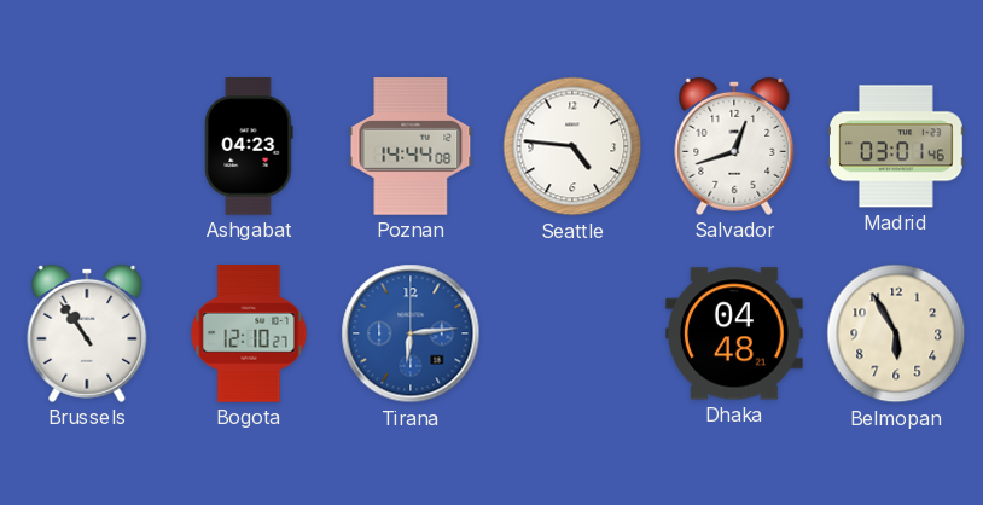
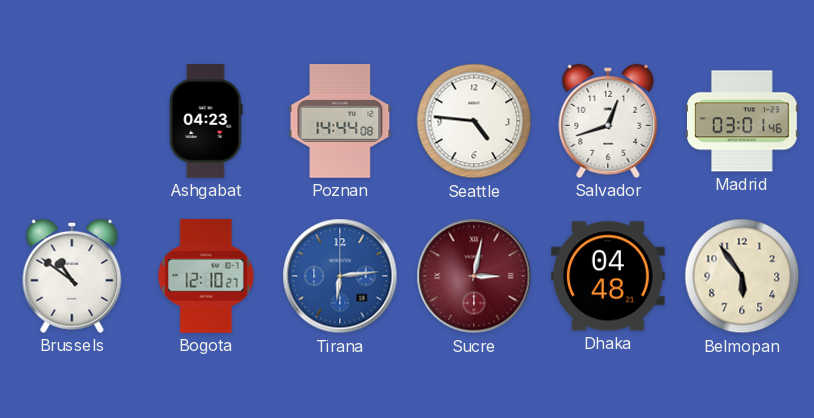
Brussels: 10:54 -> 10:51 (72, 276)
Sucre: none -> 3:02 (474, 276)
Belmopan: 5:55 -> 5:54 (742, 276)
